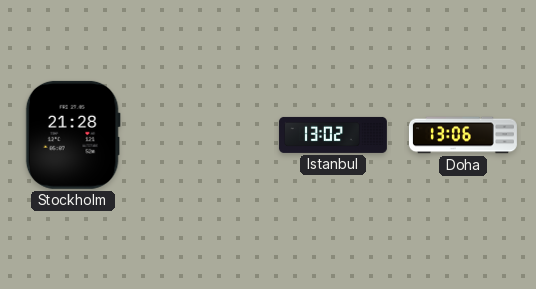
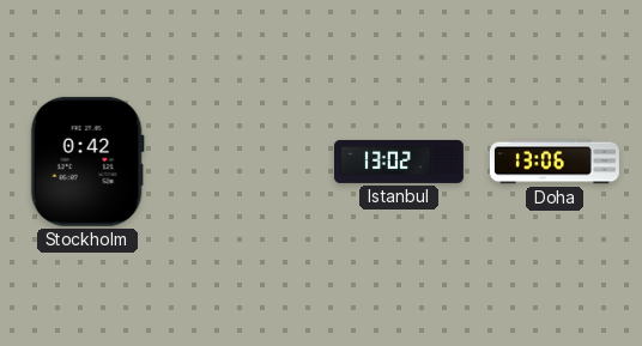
Stockholm: 21:28 -> 0:42 (87, 162)
